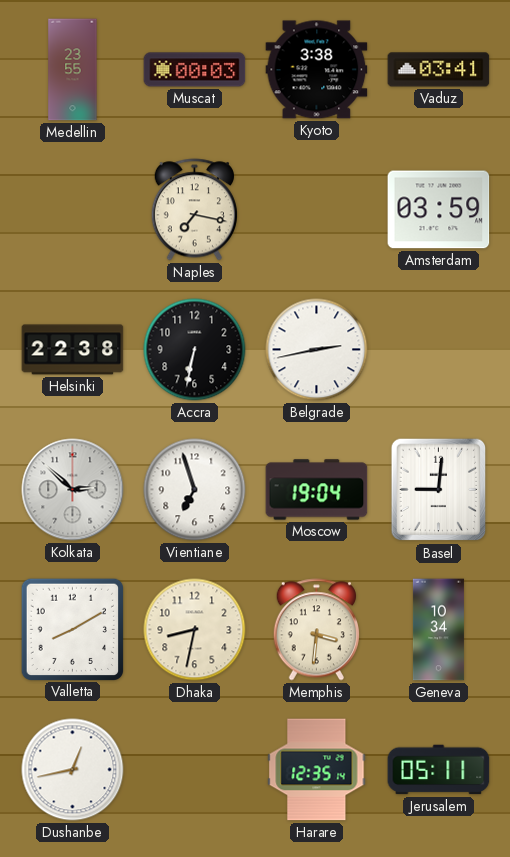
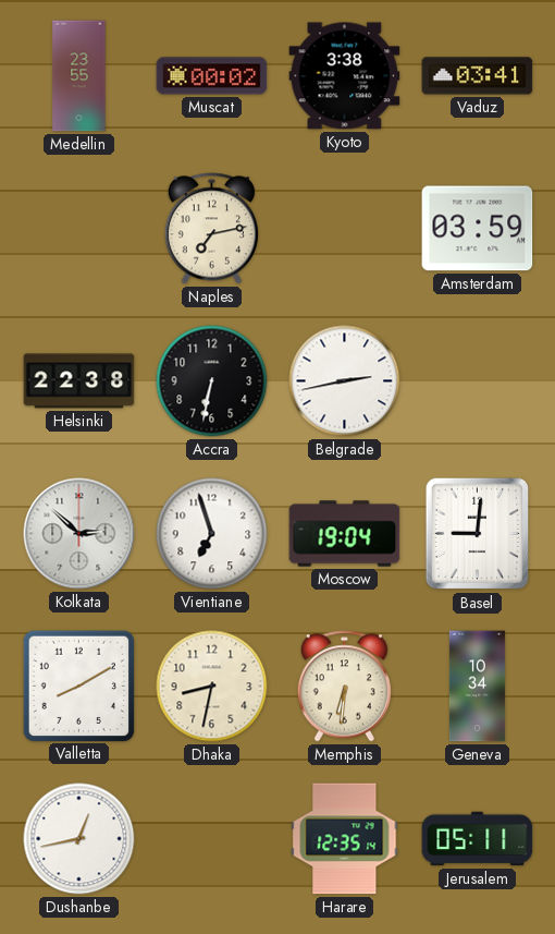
Muscat: 00:03 -> 00:02 (212, 76)
Naples: 7:17 -> 7:13 (211, 229)
Memphis: 3:31 -> 6:31 (344, 687)
